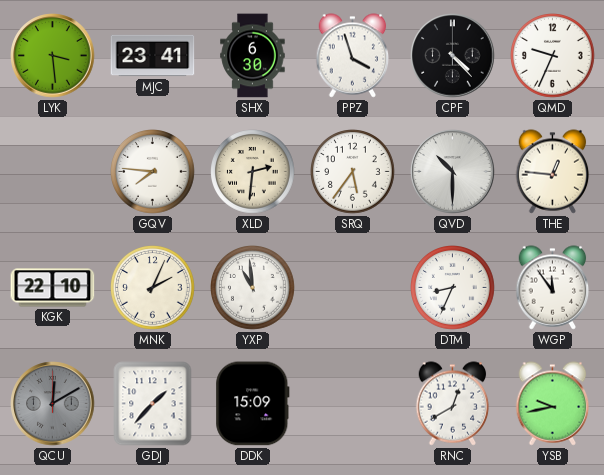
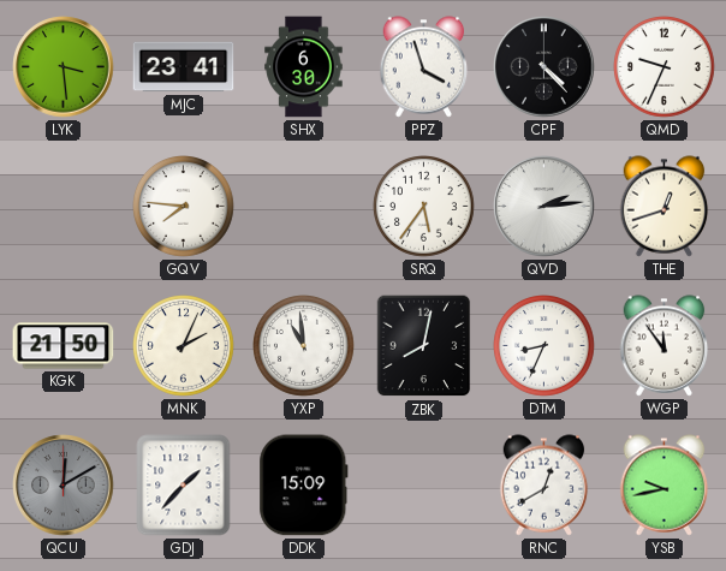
XLD: 2:31 -> none (253, 172)
QVD: 10:30 -> 2:14 (544, 207)
THE: 12:46 -> 12:42 (665, 207)
KGK: 22:10 -> 21:50 (64, 346)
ZBK: none -> 8:02 (424, 346)
